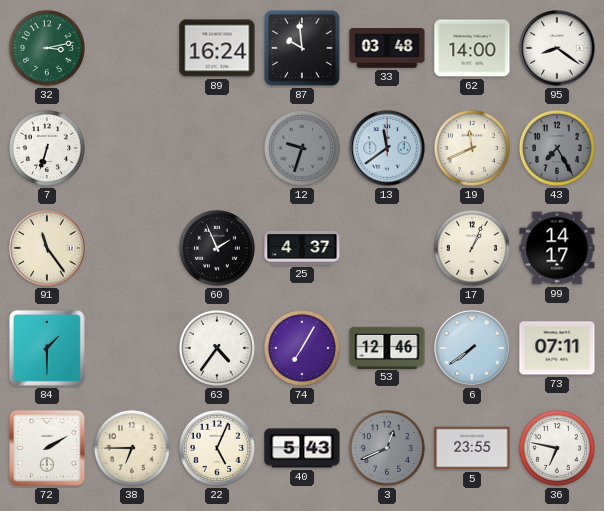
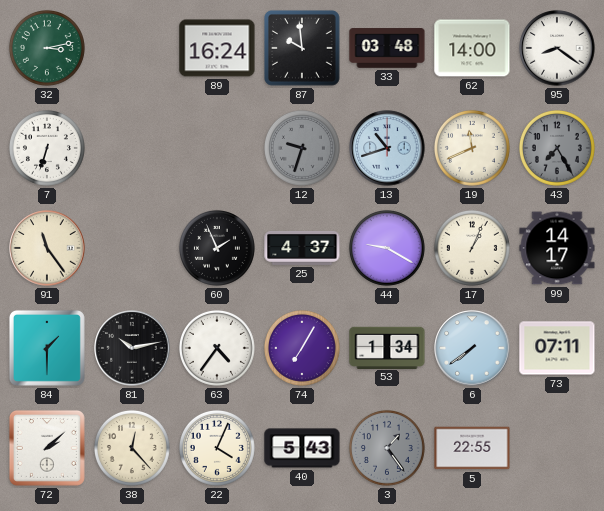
13: 11:39 -> 10:42 (387, 148)
44: none -> 9:20 (387, 248)
81: none -> 10:13 (132, 348)
53: 12:46 -> 1:34 (387, 347)
72: 2:10 -> 2:08 (47, 448)
38: 6:45 -> 12:23 (132, 448)
22: 5:04 -> 4:04 (217, 448)
3: 12:41 -> 1:24 (387, 448)
5: 23:55 -> 22:55 (472, 448)
36: 6:47 -> none (557, 448)
